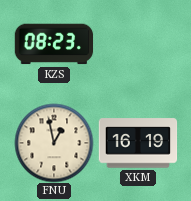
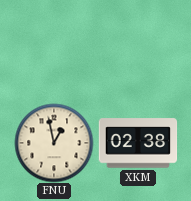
KZS: 08:23 -> none (54, 44)
XKM: 16:19 -> 02:38 (138, 143)
